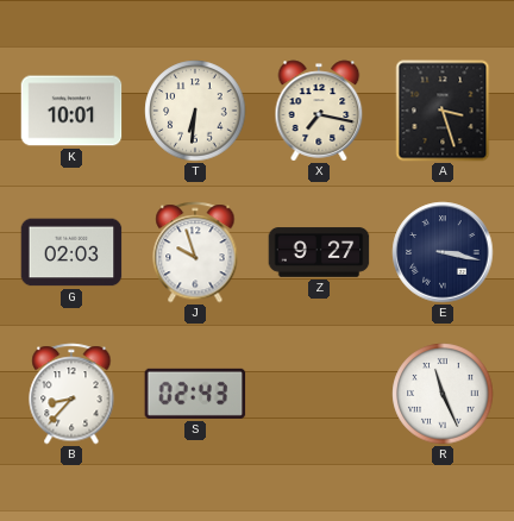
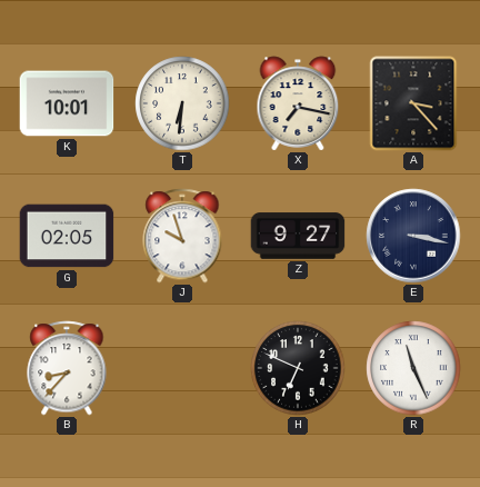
A: 3:27 -> 3:23 (413, 103)
G: 02:03 -> 02:05 (67, 236)
S: 02:43 -> none (195, 394)
H: none -> 6:49 (298, 368)
